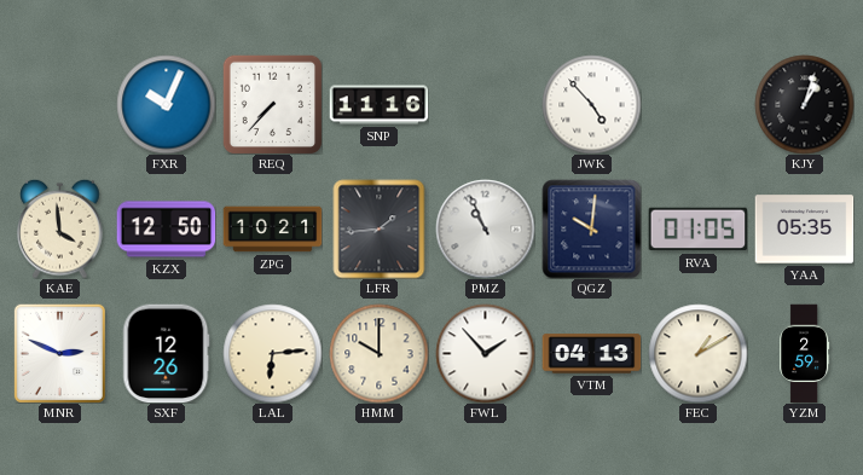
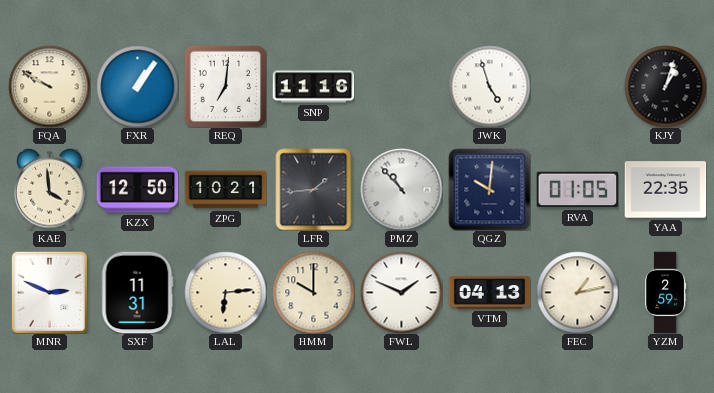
FQA: none -> 9:50 (49, 86)
FXR: 10:04 -> 1:06 (137, 86)
REQ: 7:37 -> 7:01 (225, 86)
JWK: 4:53 -> 4:57 (489, 86)
PMZ: 10:56 -> 10:53 (401, 189)
YAA: 05:35 -> 22:35 (665, 190)
SXF: 12:26 -> 11:31 (137, 292)
FWL: 1:53 -> 1:49 (401, 292)
FEC: 1:10 -> 1:13 (577, 292)
